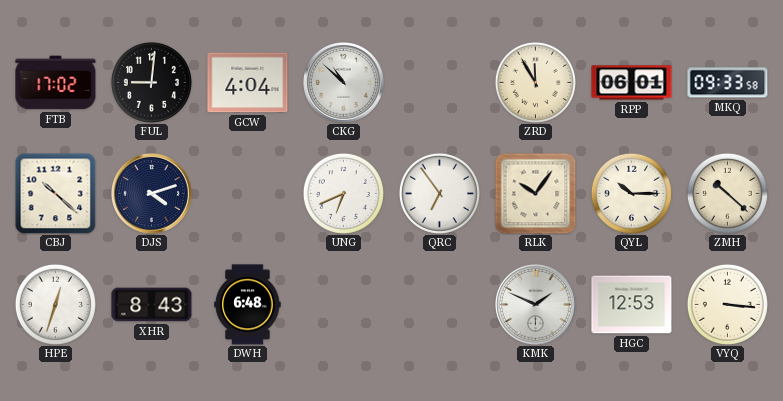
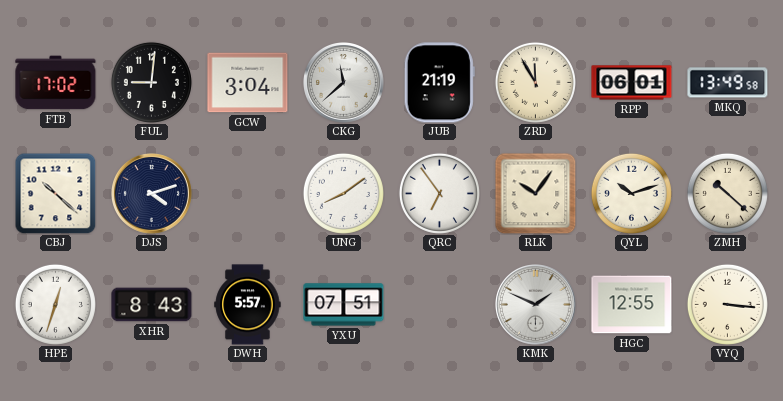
GCW: 4:04 -> 3:04 (248, 83)
CKG: 10:52 -> 11:38 (344, 83)
JUB: none -> 21:19 (439, 83)
MKQ: 09:33 -> 13:49 (728, 83)
UNG: 6:41 -> 8:09 (343, 193)
QYL: 10:15 -> 10:12 (631, 193)
DWH: 6:48 -> 5:57 (248, 305)
YXU: none -> 07:51 (344, 305)
HGC: 12:53 -> 12:55 (632, 305)
